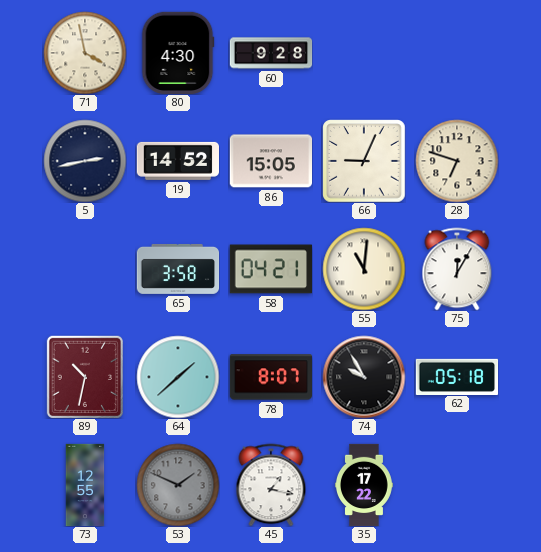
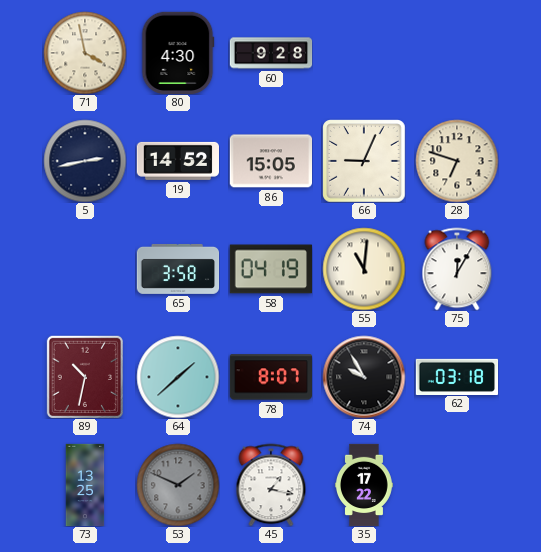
58: 04:21 -> 04:19 (270, 269)
62: 05:18 -> 03:18 (457, 376)
73: 12:55 -> 13:25 (85, 485)
